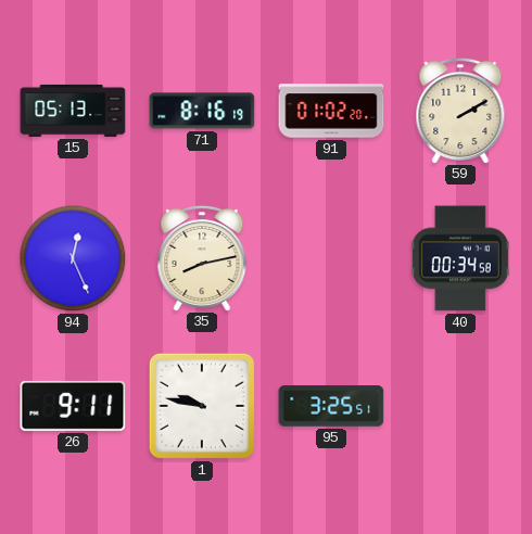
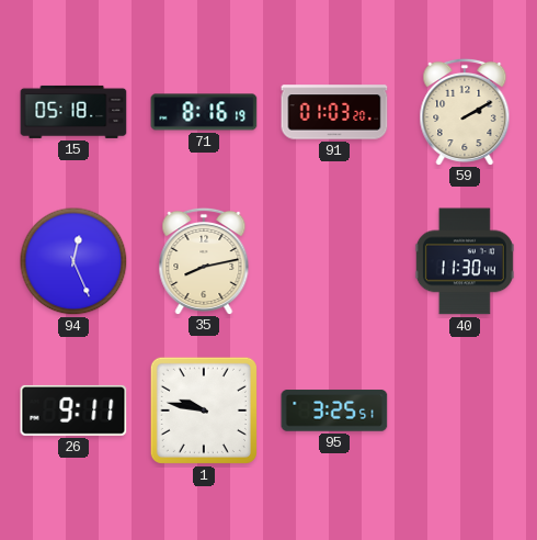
15: 05:13 -> 05:18 (73, 112)
91: 01:02 -> 01:03 (334, 112)
40: 00:34 -> 11:30 (465, 261)
